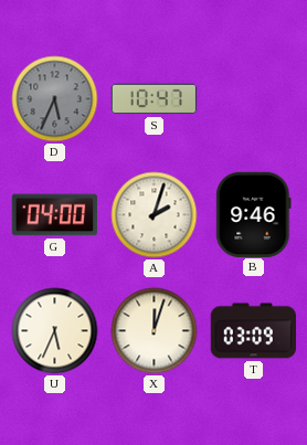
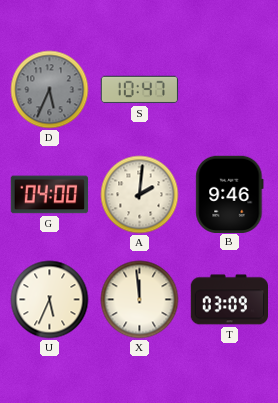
A: 2:03 -> 2:01 (140, 195)
X: 12:03 -> 11:59 (140, 300)
